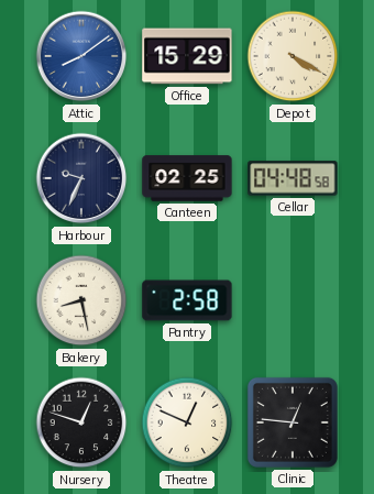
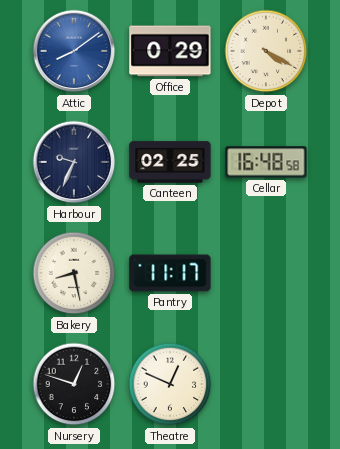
Office: 15:29 -> 0:29 (170, 51)
Cellar: 04:48 -> 16:48 (266, 162)
Pantry: 2:58 -> 11:17 (170, 273)
Clinic: 12:46 -> none (293, 422)
